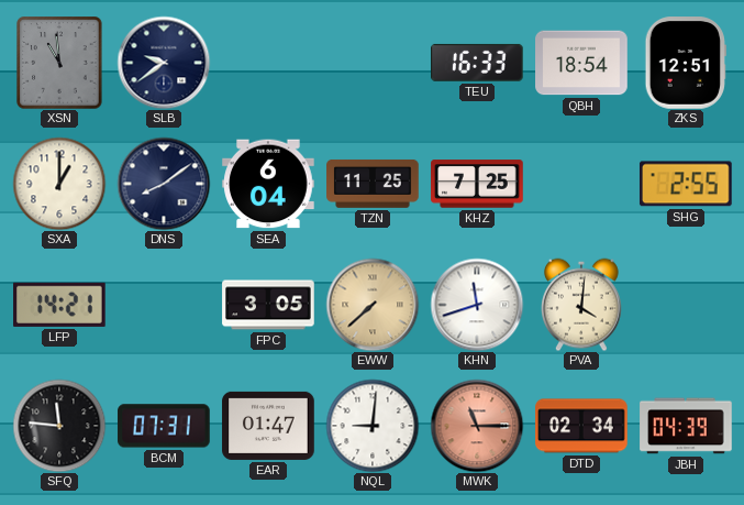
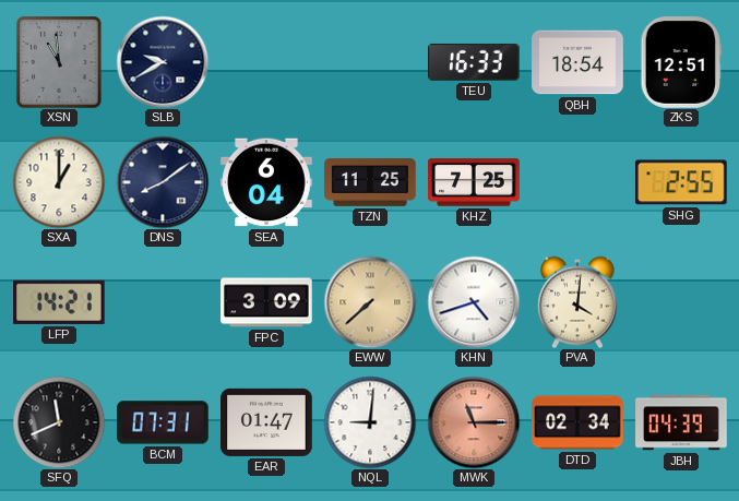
SLB: 9:39 -> 9:40 (163, 62)
FPC: 3:05 -> 3:09 (266, 302)
KHN: 11:42 -> 4:42 (474, 302)
SFQ: 11:46 -> 11:41 (59, 422)
